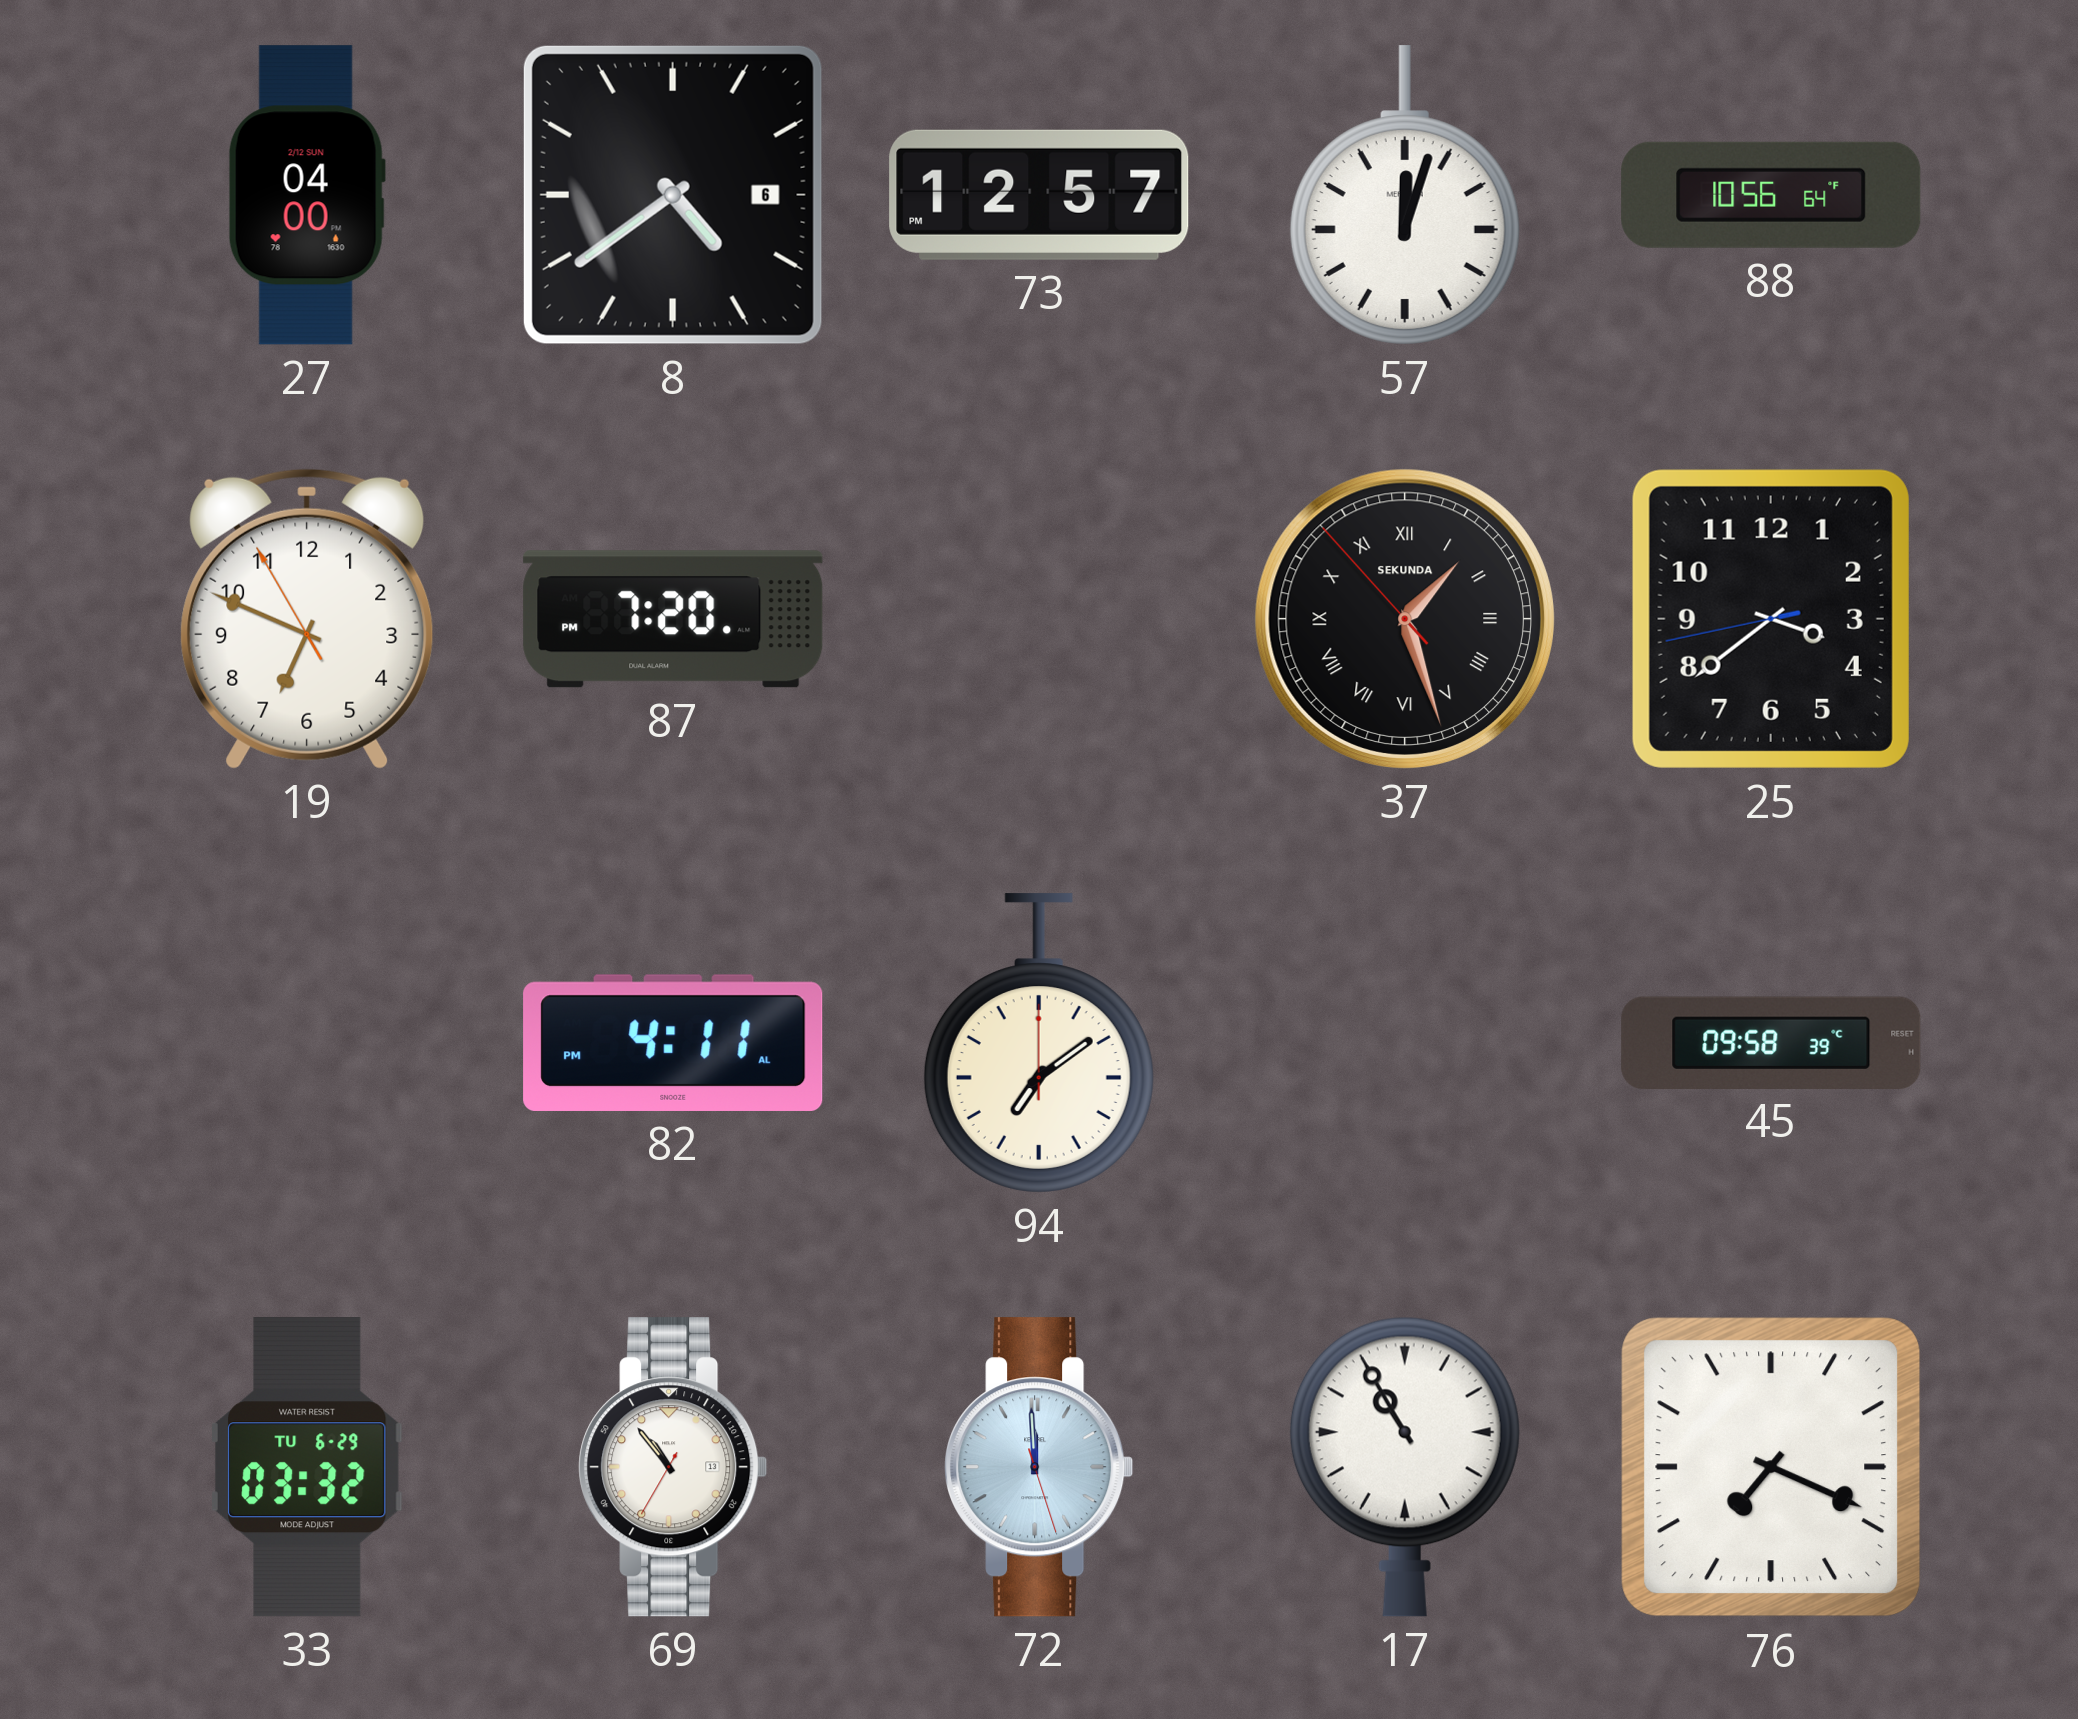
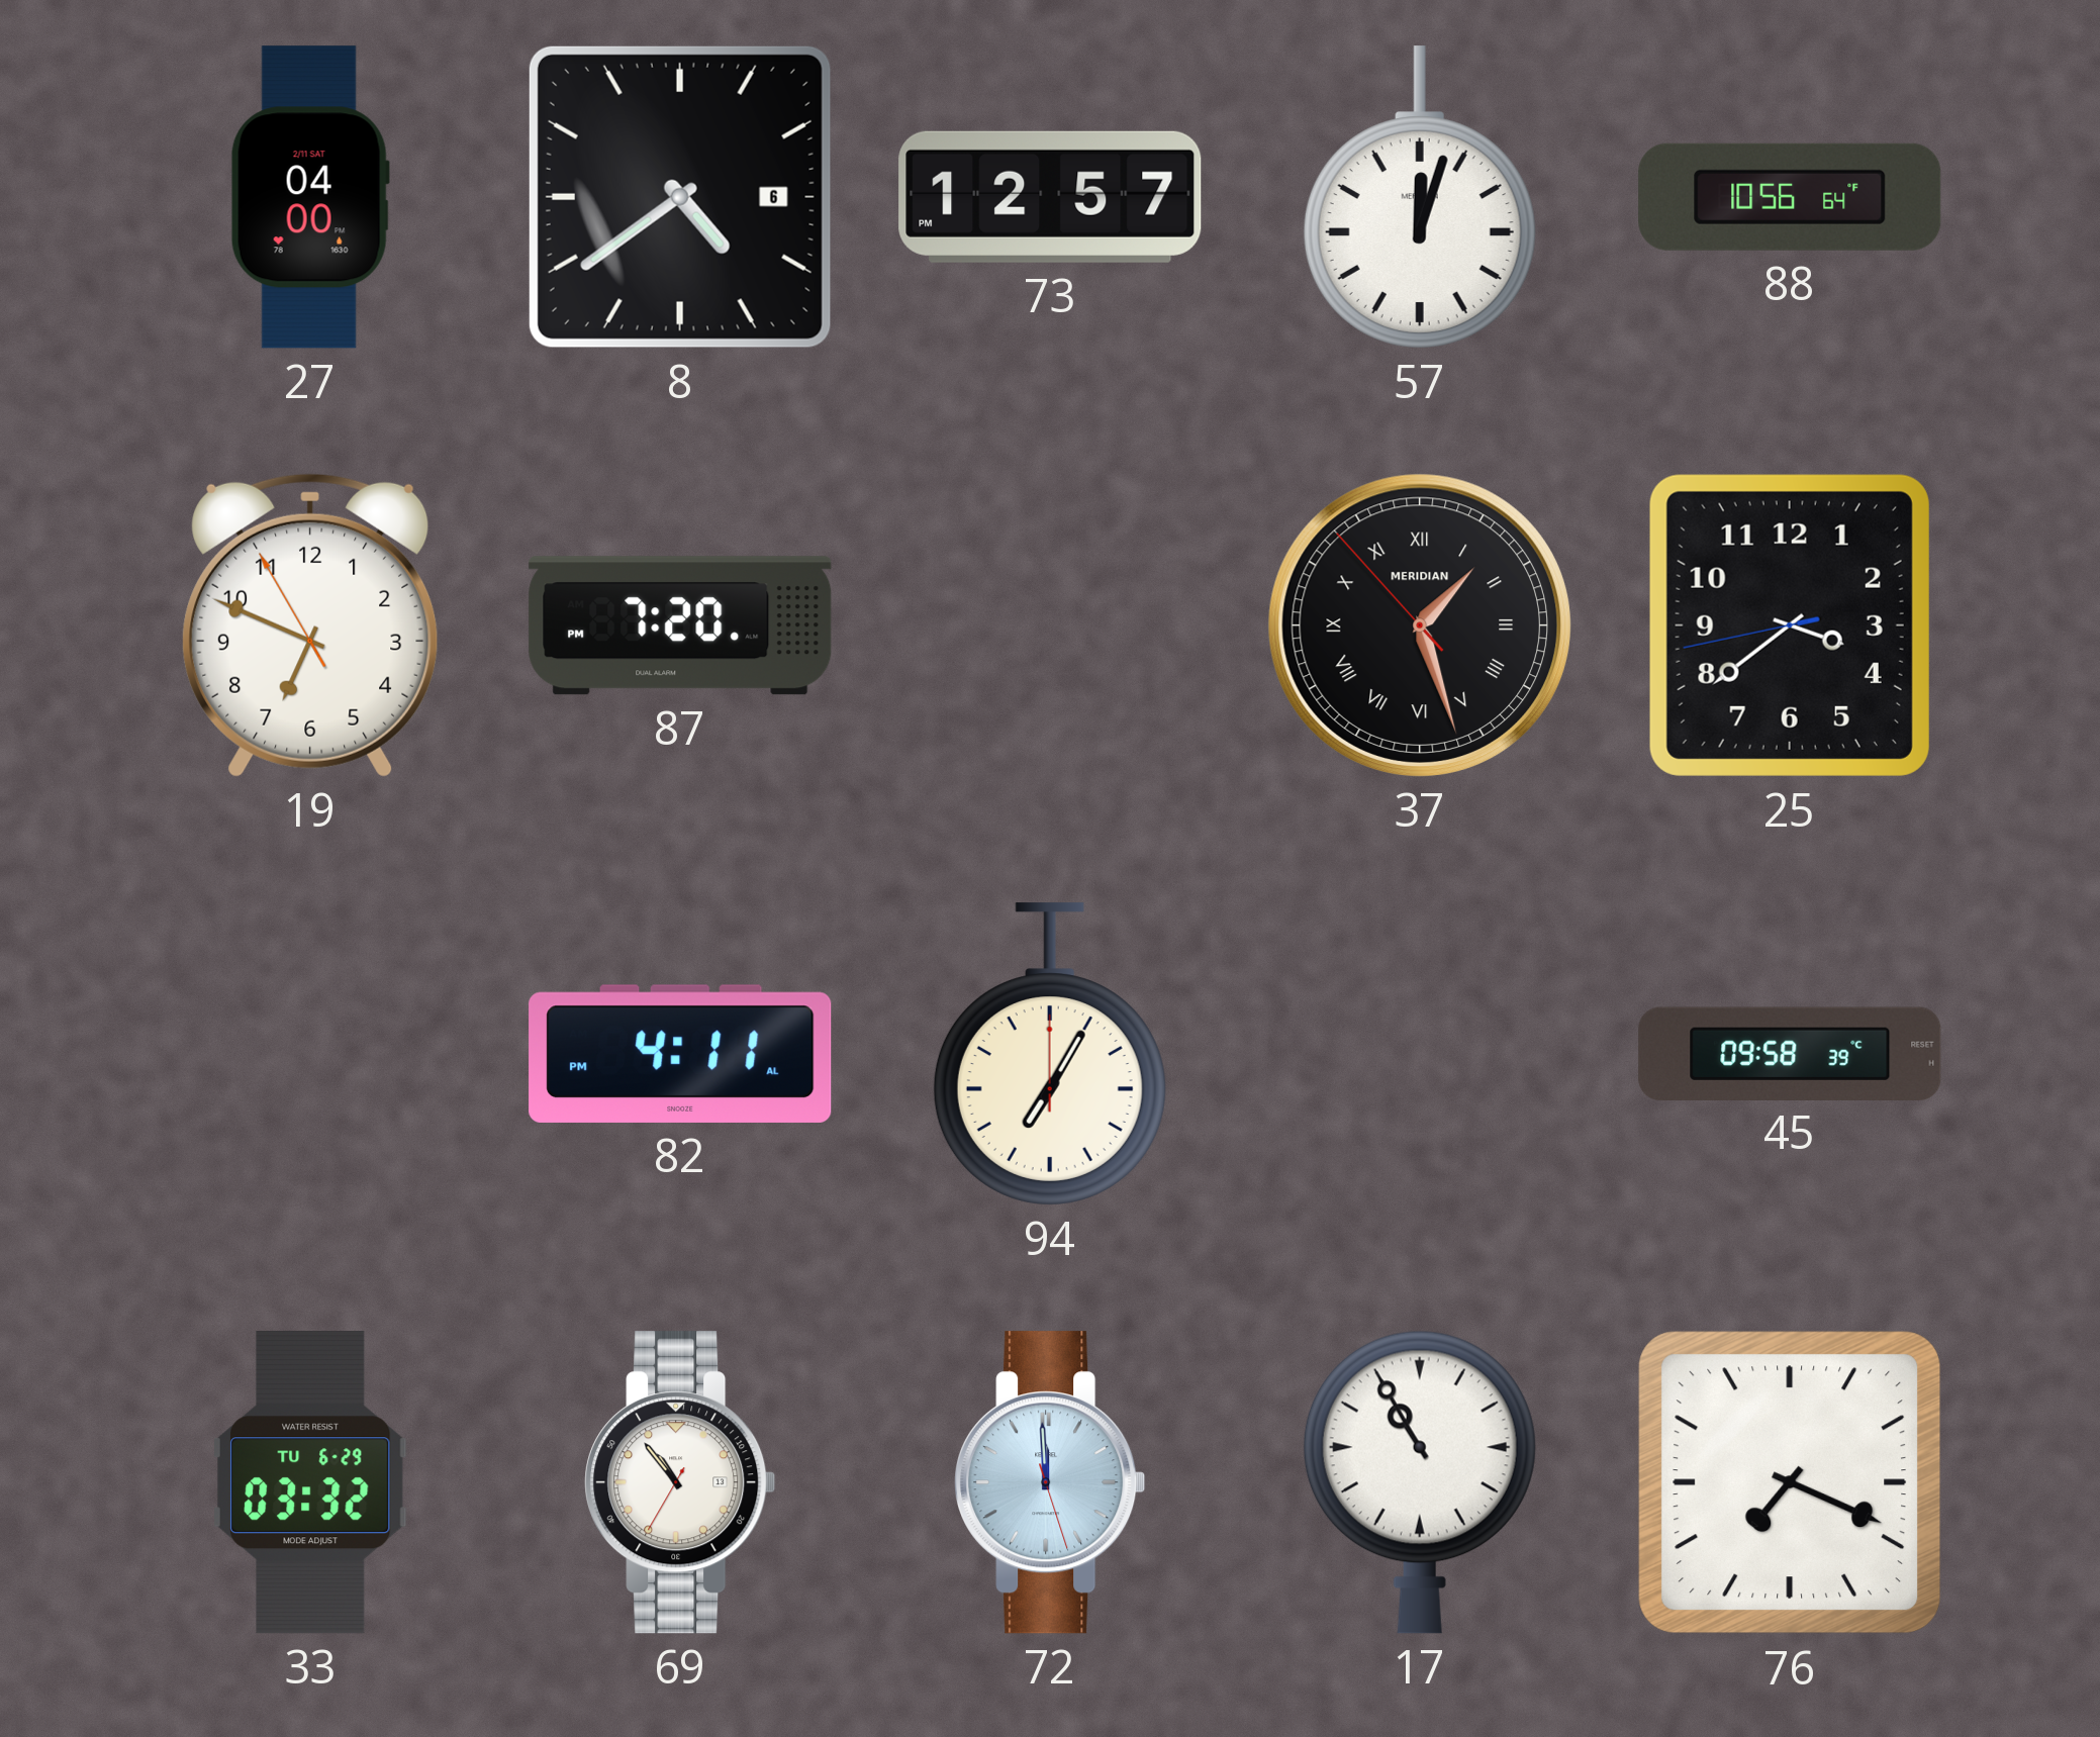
27 date: 2/12 SUN -> 2/11 SAT (310, 197)
37 brand: SEKUNDA -> MERIDIAN (1420, 625)
94: 7:09 -> 7:05 (1050, 1054)
